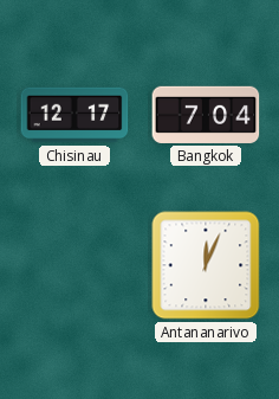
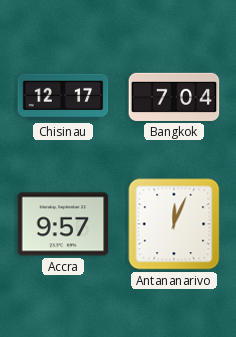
Accra: none -> 9:57 (63, 224)
